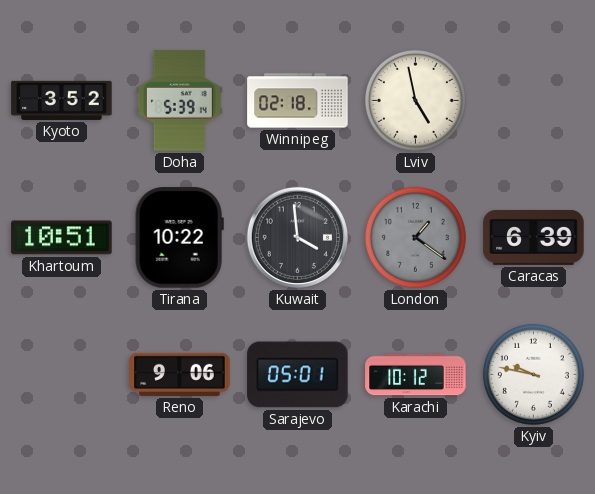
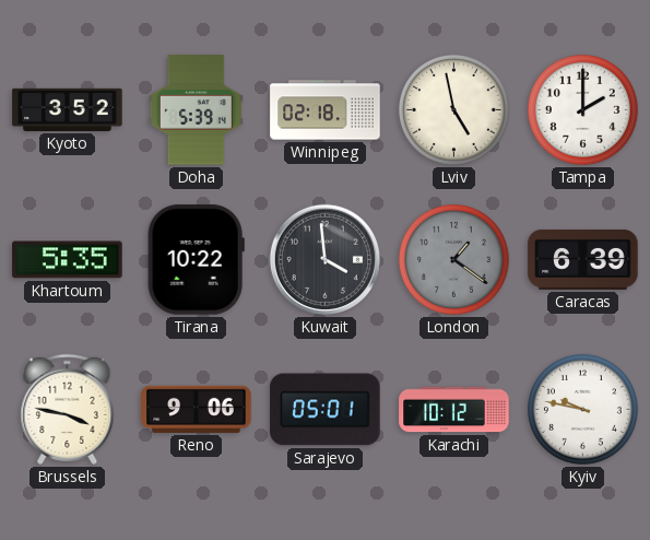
Tampa: none -> 2:00 (582, 109)
Khartoum: 10:51 -> 5:35 (68, 260)
Brussels: none -> 3:47 (68, 409)
